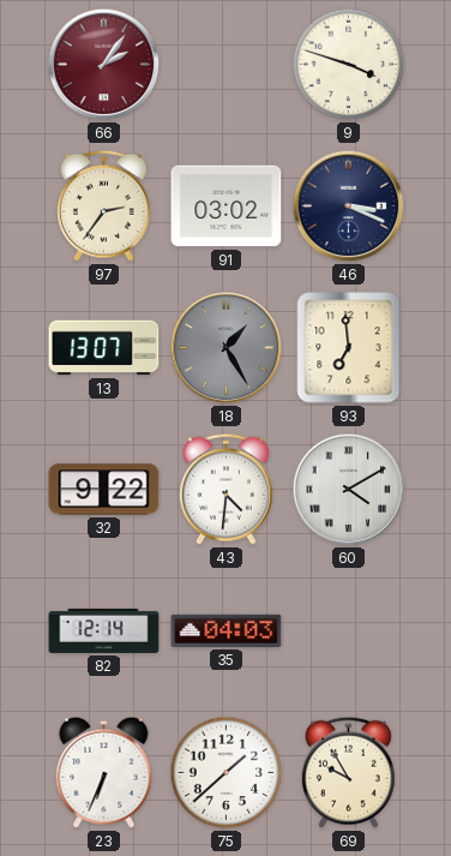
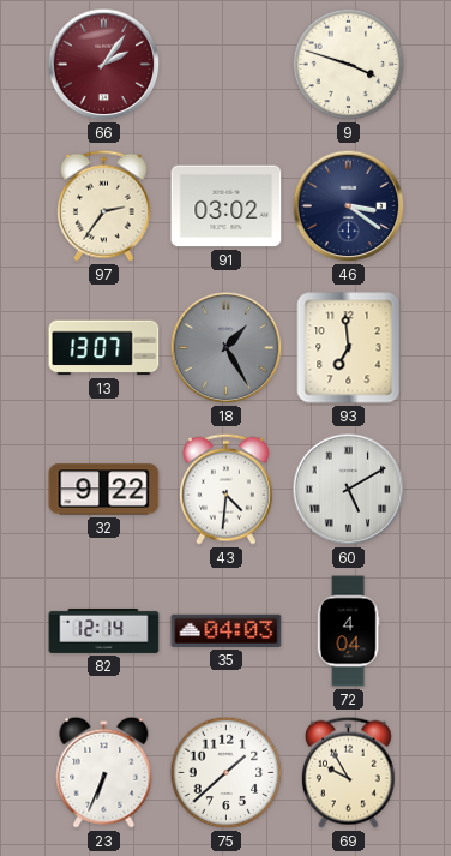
46: 3:19 -> 3:21 (349, 206)
60: 4:10 -> 5:10 (349, 490)
72: none -> 4:04 (348, 631)
